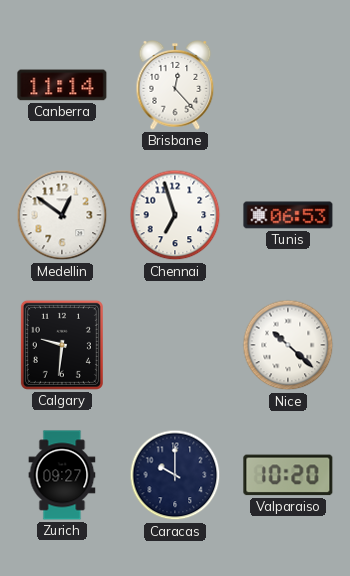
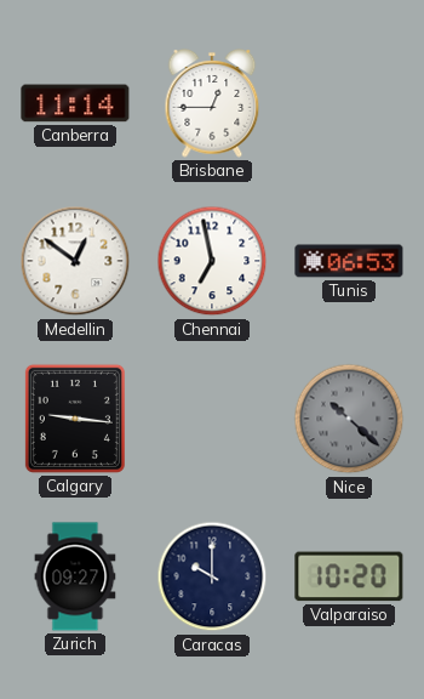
Brisbane: 12:23 -> 12:45 (212, 103)
Chennai: 6:57 -> 6:58 (212, 261)
Calgary: 9:31 -> 9:16 (75, 419)
Nice dial: white -> grey (349, 419)
